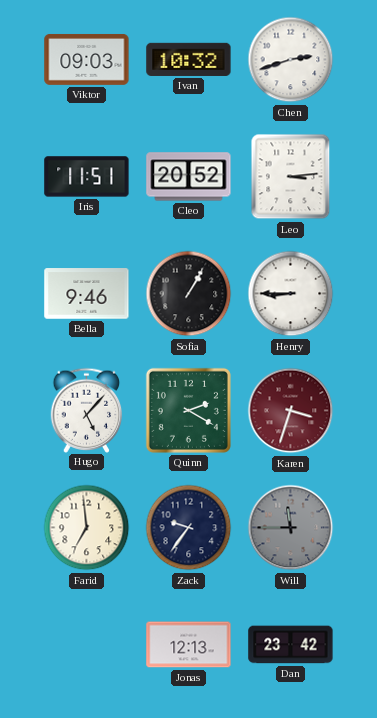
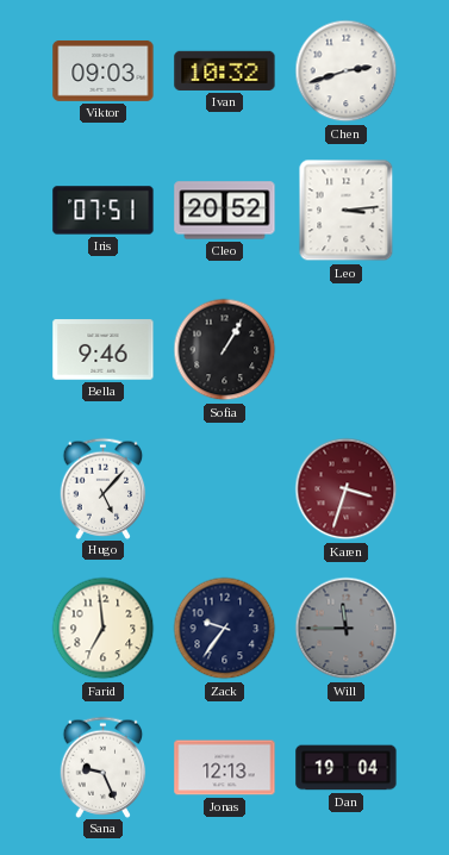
Iris: 11:51 -> 07:51 (104, 211)
Henry: 8:45 -> none (291, 294)
Quinn: 2:20 -> none (188, 410)
Sana: none -> 9:26 (104, 767)
Dan: 23:42 -> 19:04 (347, 768)
